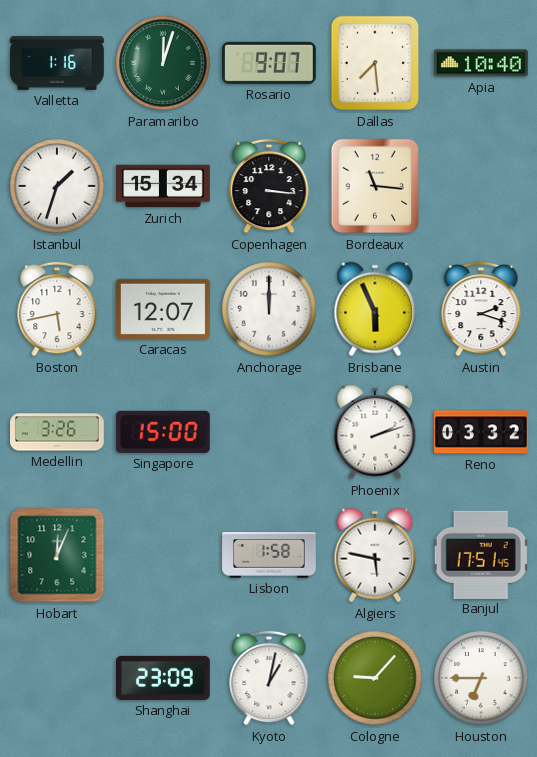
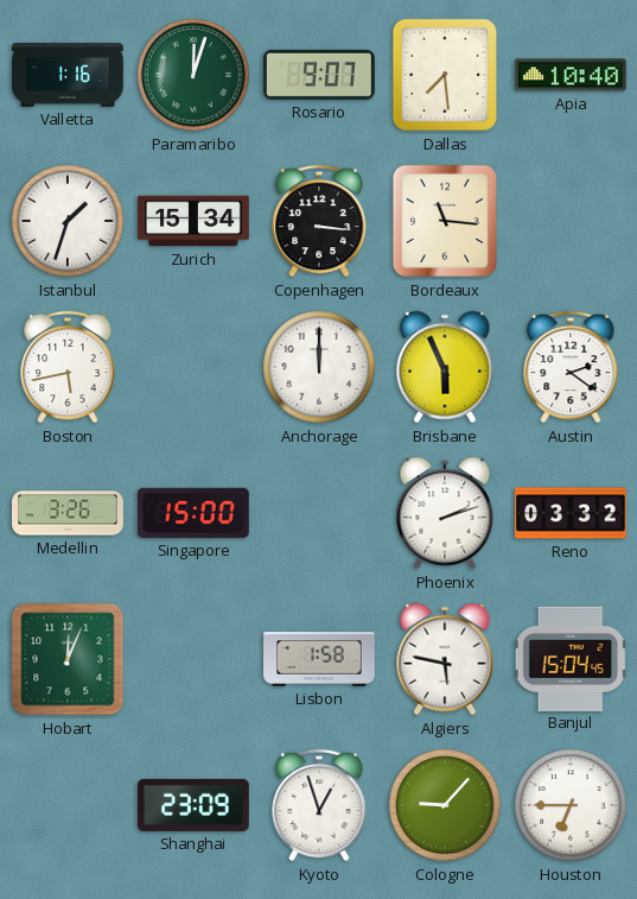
Caracas: 12:07 -> none (164, 309)
Austin: 2:18 -> 2:21 (571, 367)
Banjul: 17:51 -> 15:04 (571, 658)
Kyoto: 1:02 -> 12:57 (319, 805)
